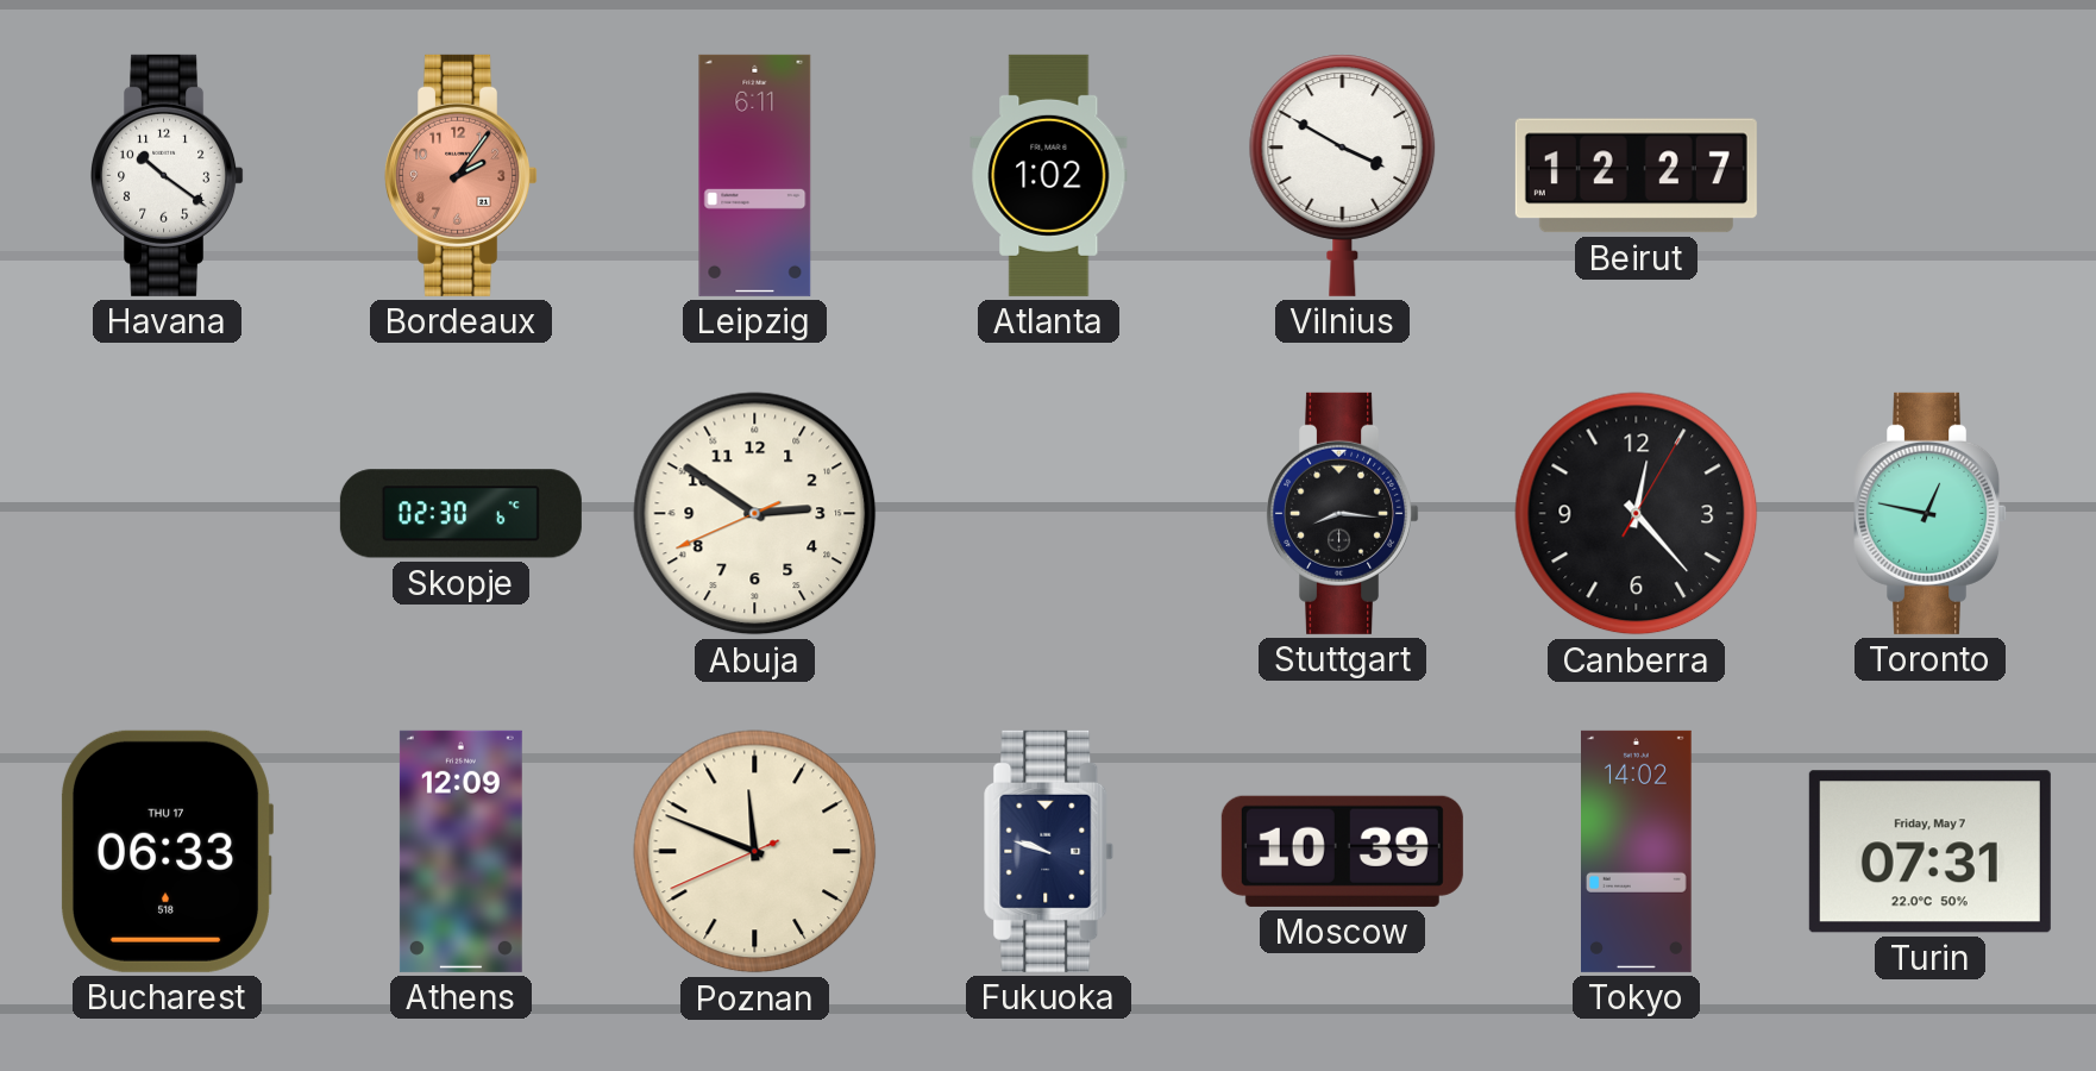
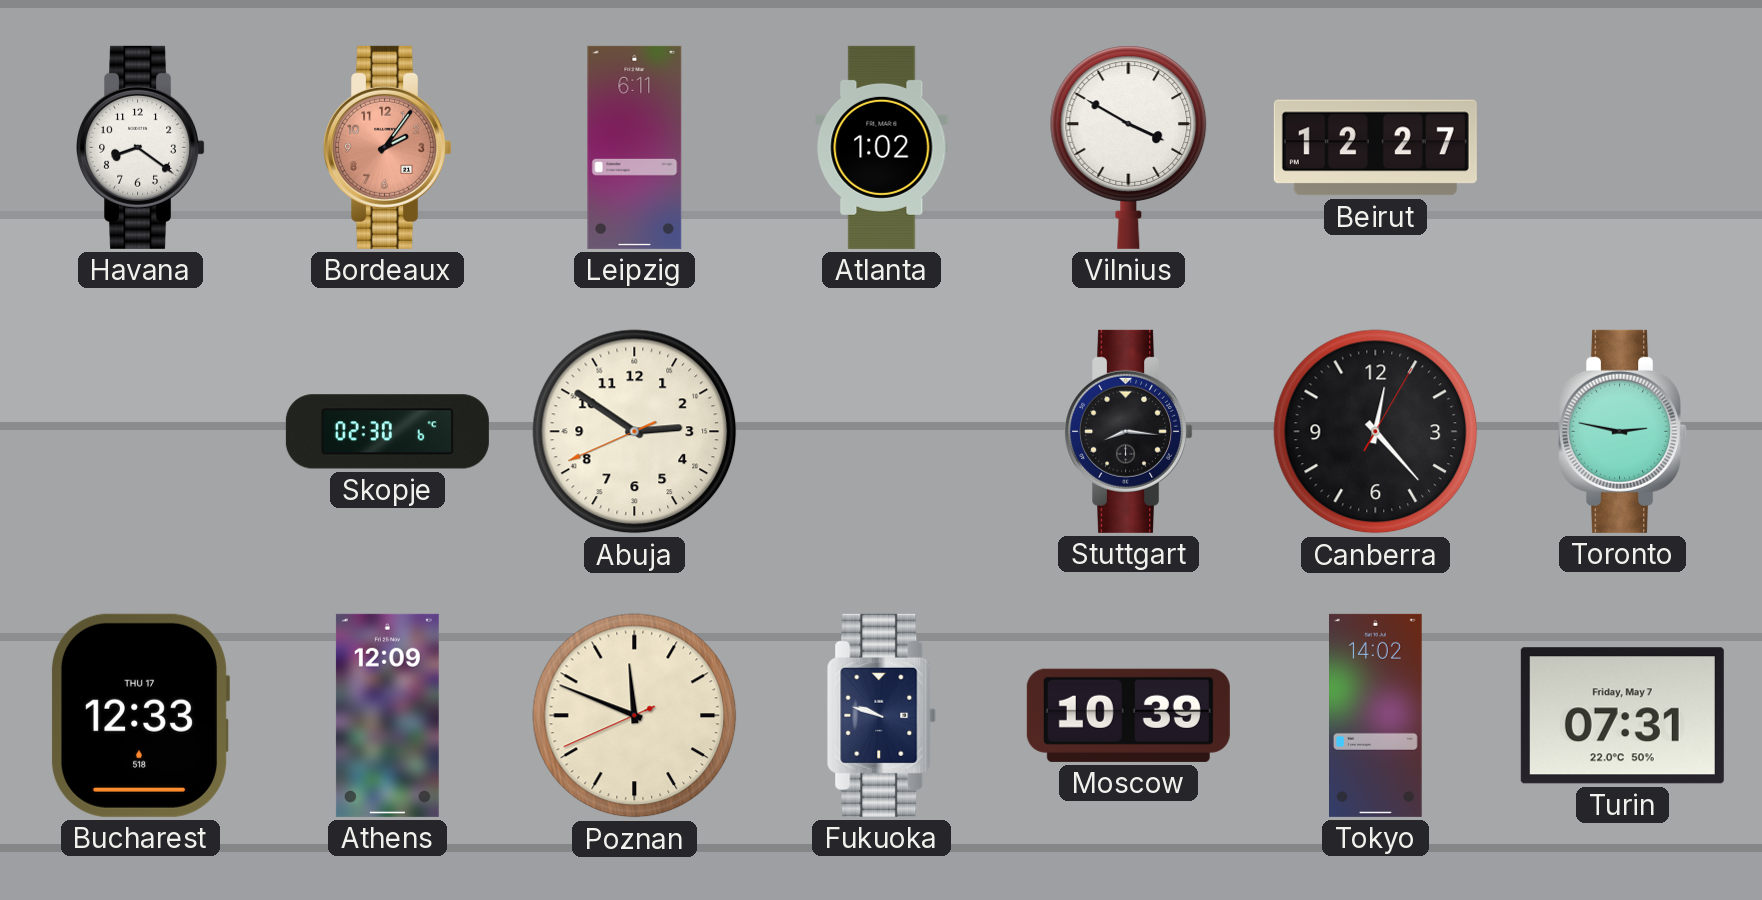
Havana: 10:21 -> 8:21 (141, 147)
Toronto: 12:47 -> 2:47 (1623, 431)
Bucharest: 06:33 -> 12:33 (139, 715)
